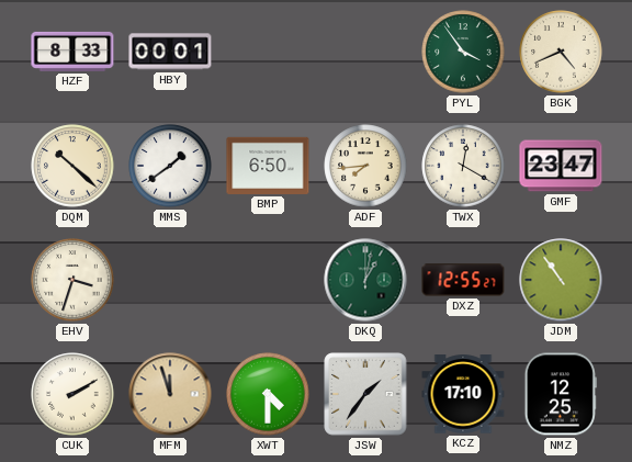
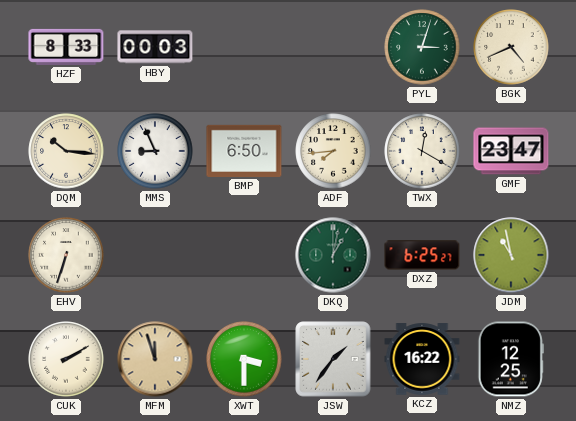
HBY: 00:01 -> 00:03 (155, 47)
PYL: 3:54 -> 3:03 (422, 47)
DQM: 10:22 -> 10:16 (66, 151)
MMS: 1:39 -> 8:56 (155, 151)
EHV: 3:33 -> 6:33 (66, 255)
DXZ: 12:55 -> 6:25 (422, 255)
JDM: 10:54 -> 10:58 (511, 255)
XWT: 4:30 -> 3:30 (244, 359)
KCZ: 17:10 -> 16:22 (422, 359)
